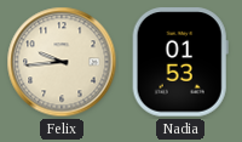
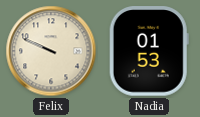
Felix: 9:44 -> 9:49 (51, 51)
